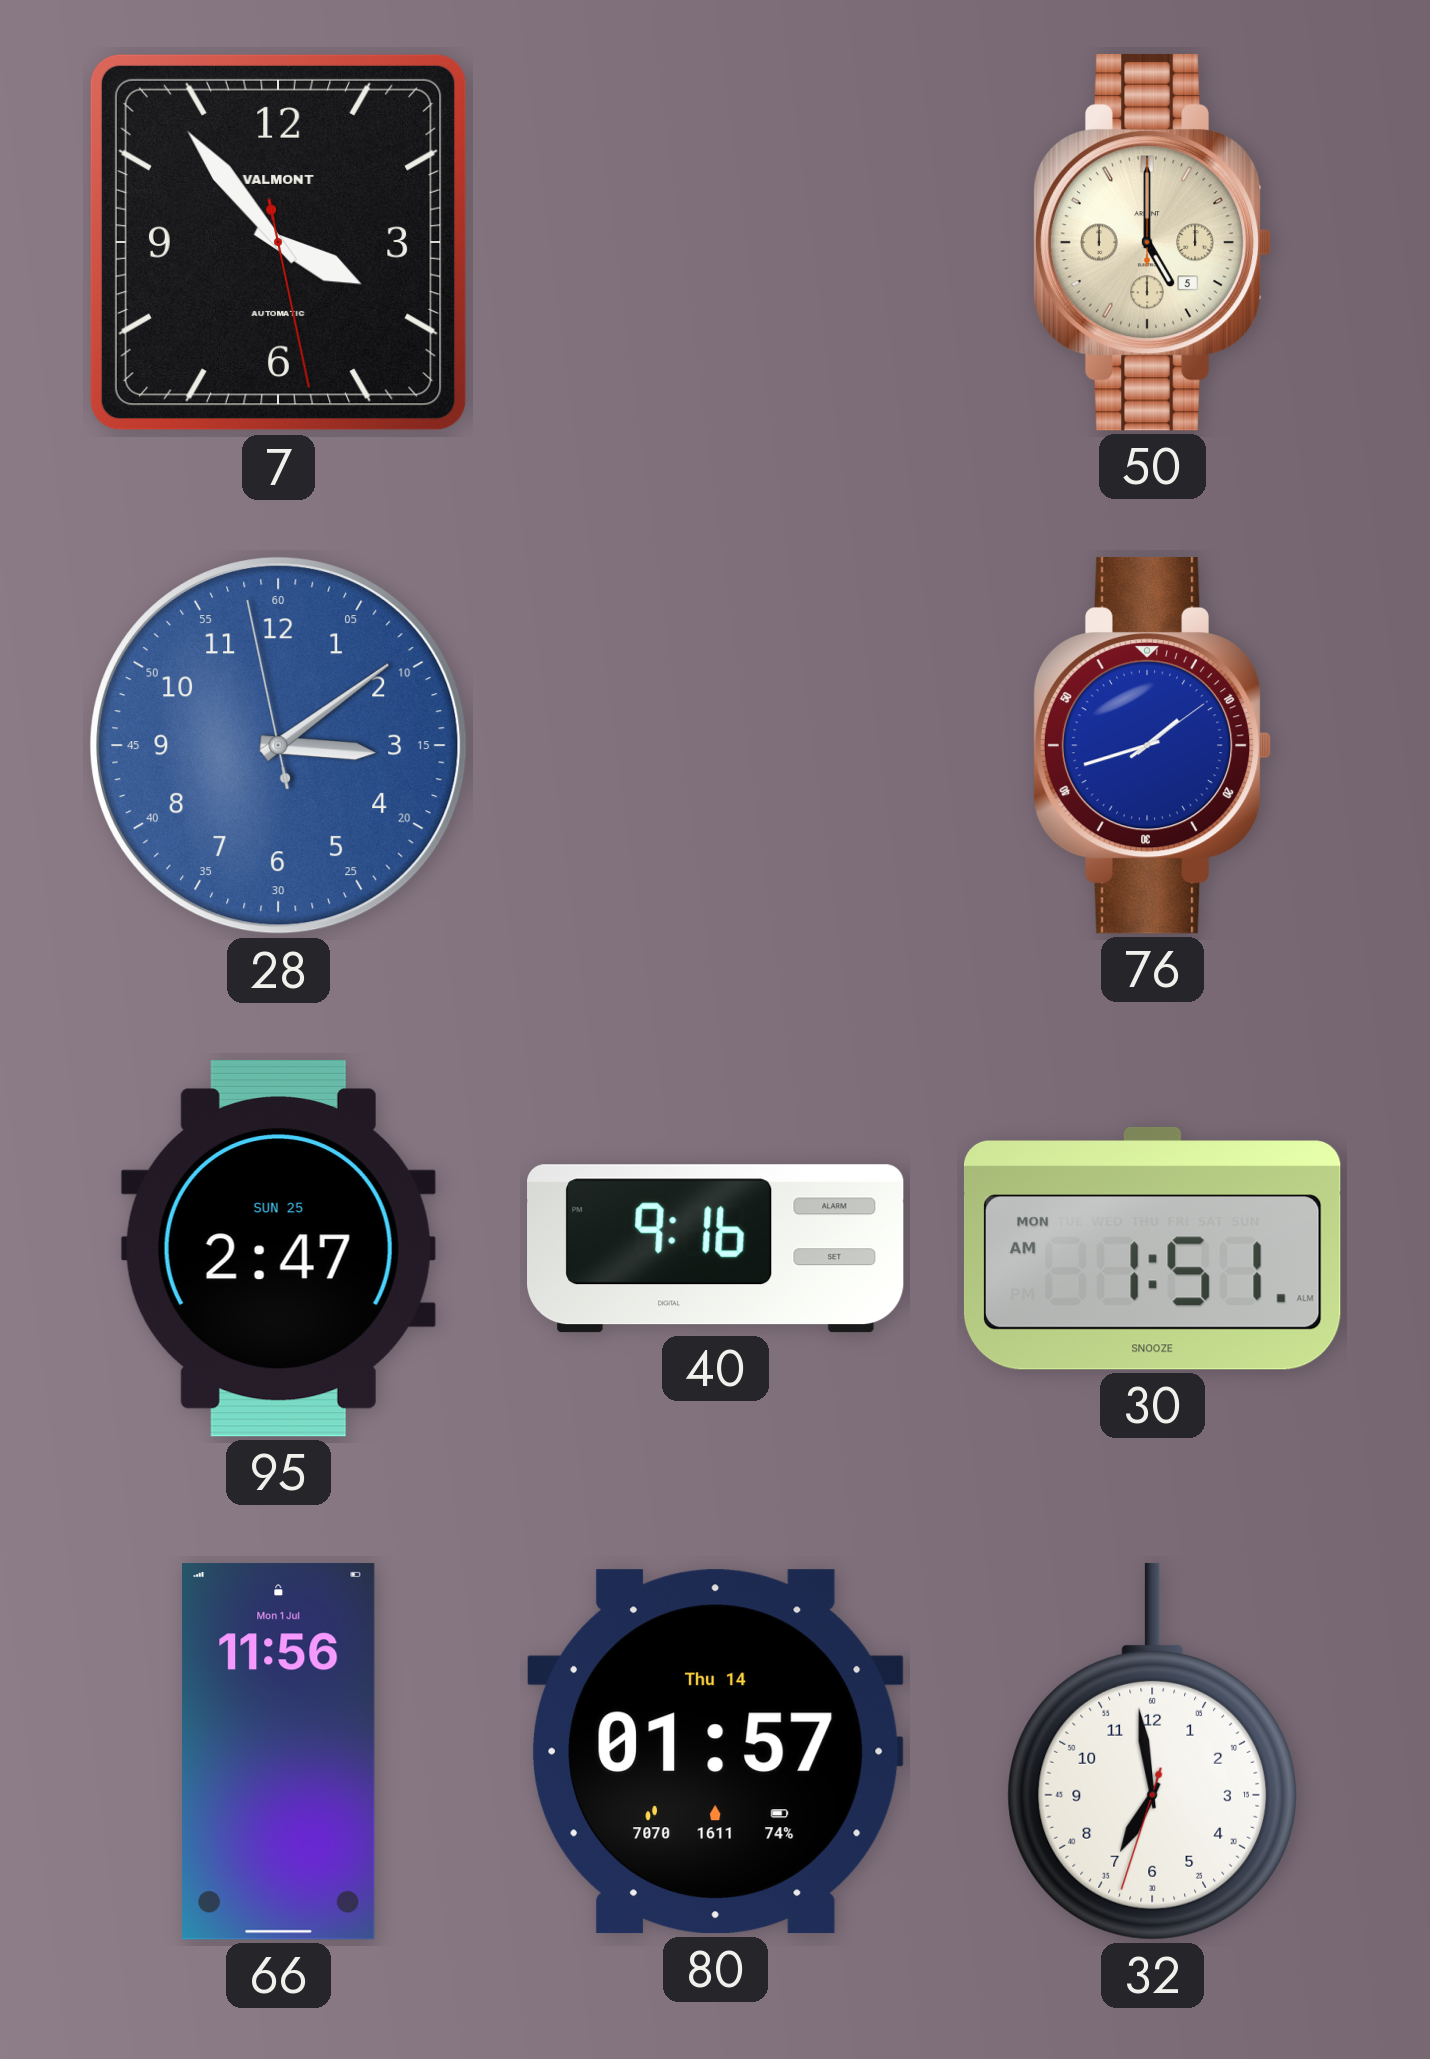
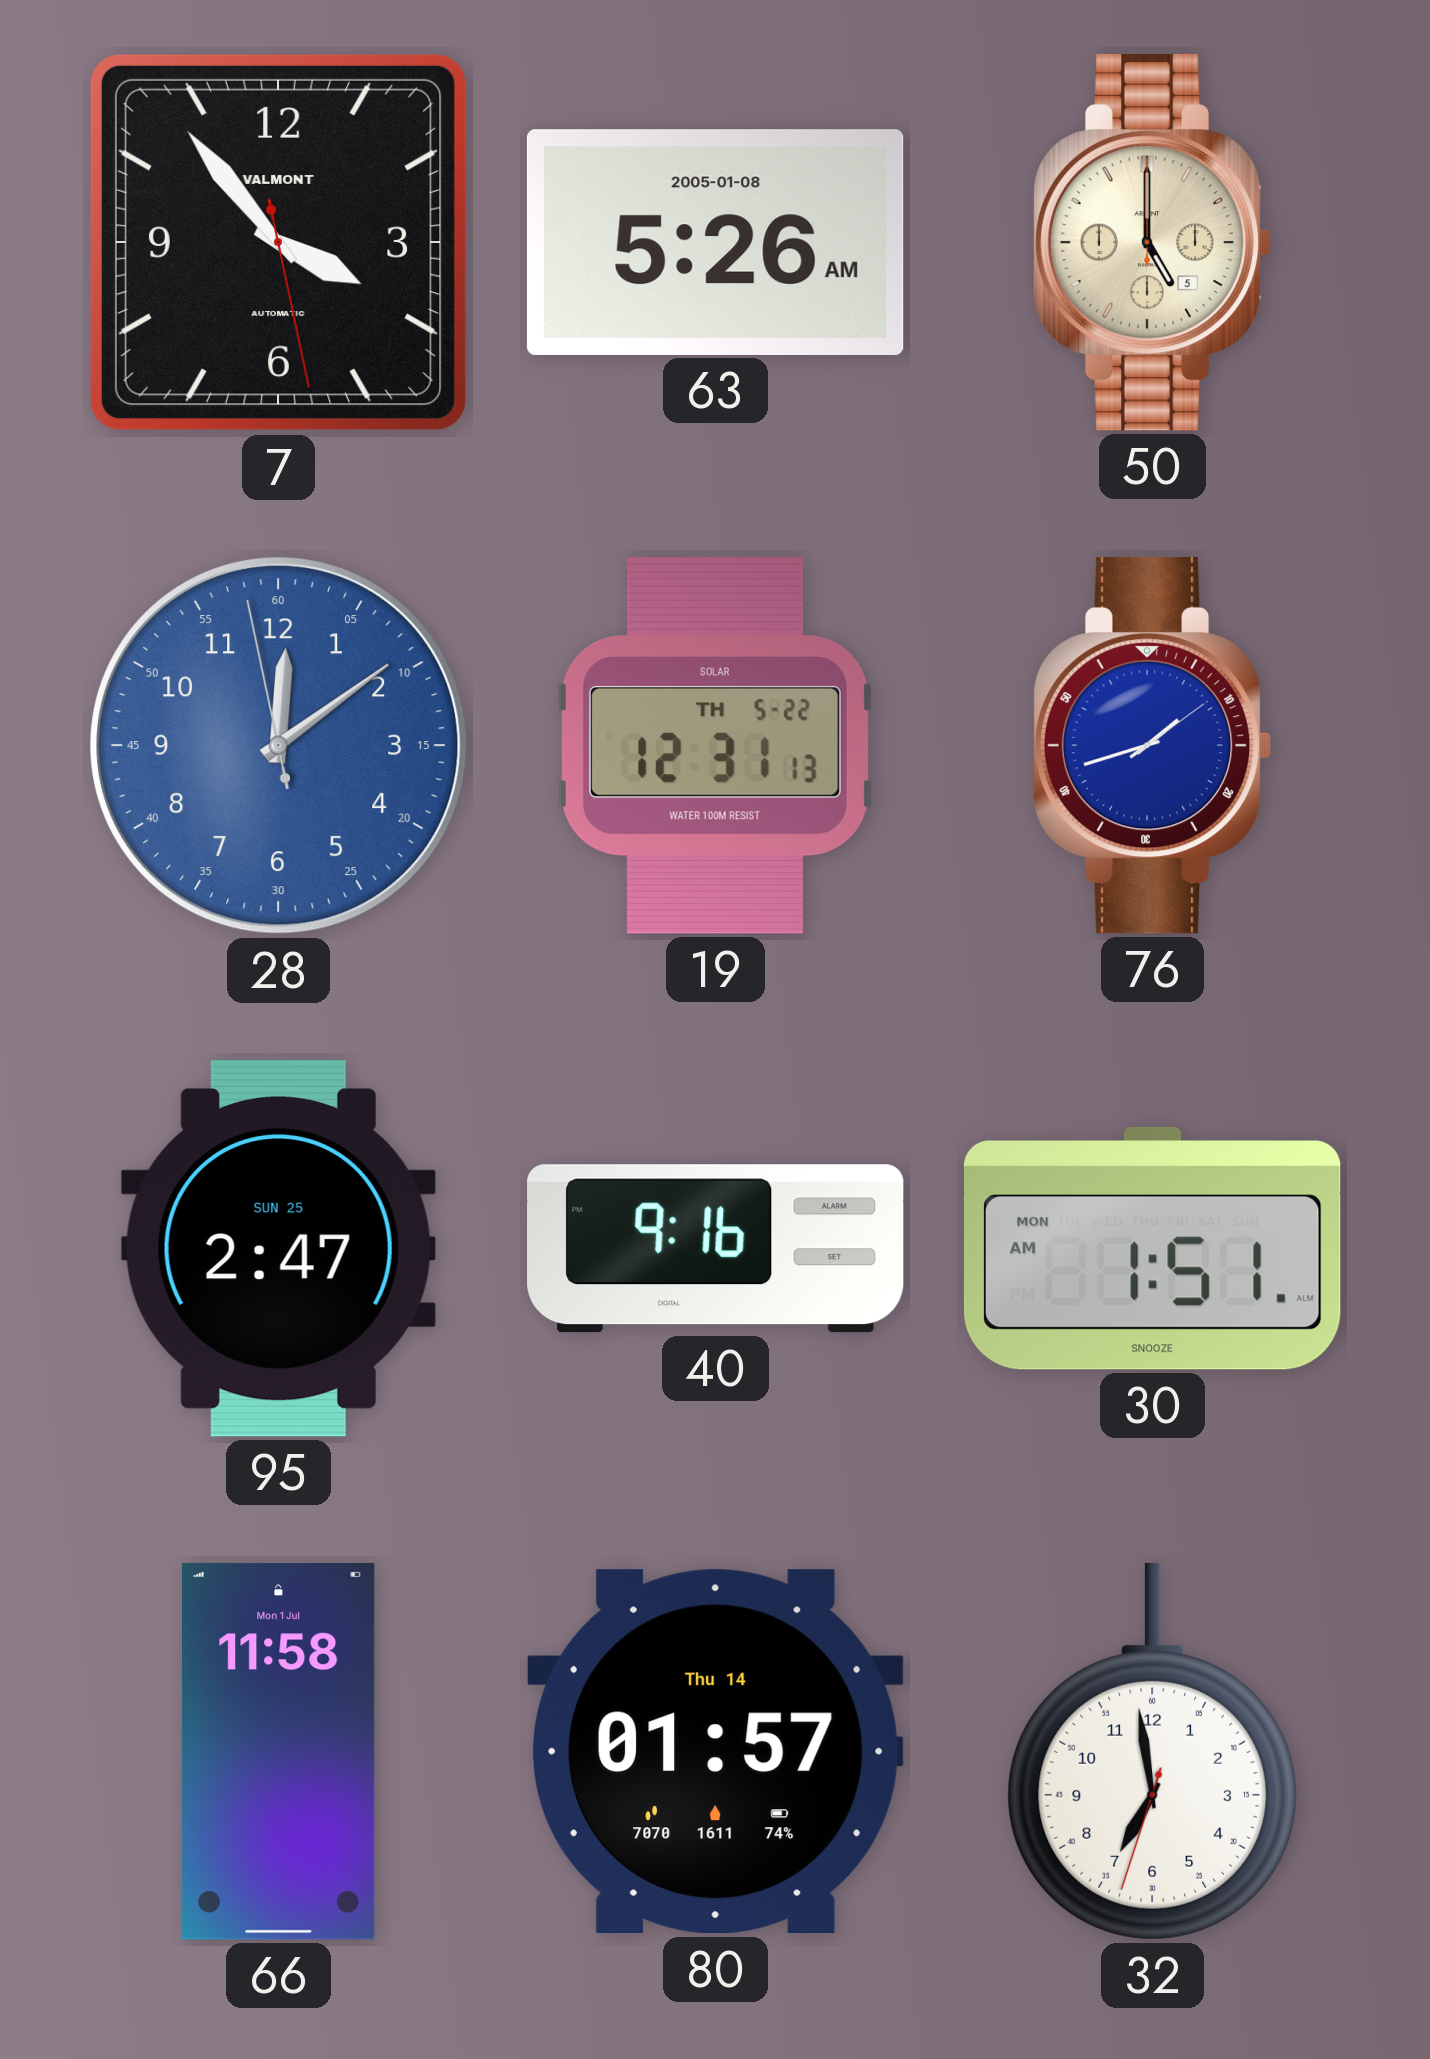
63: none -> 5:26 (715, 242)
28: 3:08 -> 12:08 (279, 746)
19: none -> 12:31 (715, 745)
66: 11:56 -> 11:58 (279, 1752)
